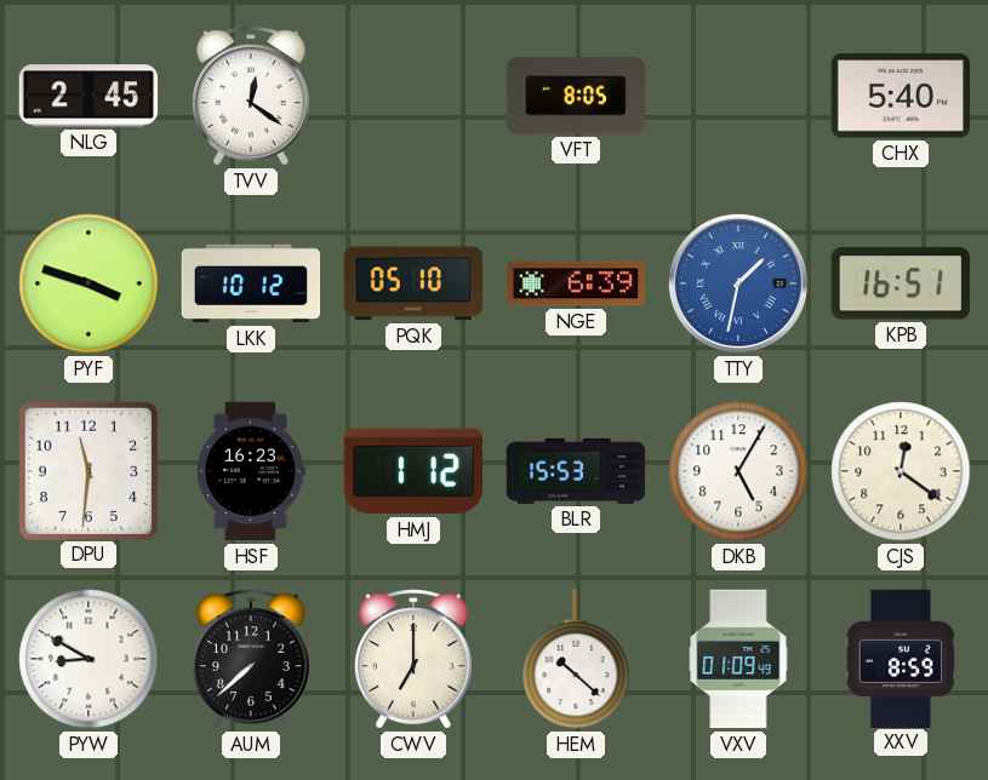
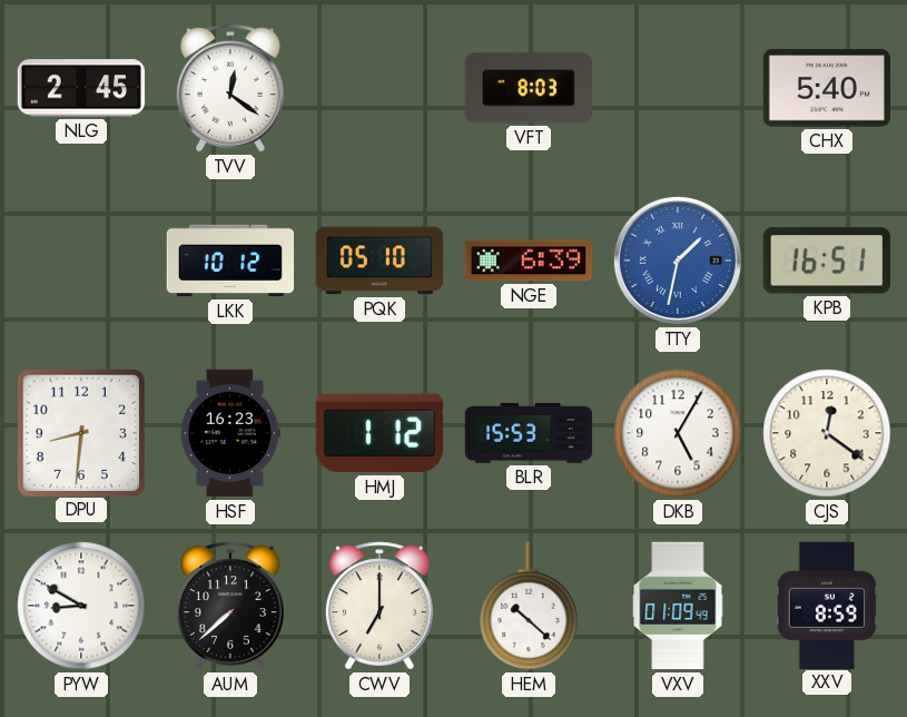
VFT: 8:05 -> 8:03 (528, 88)
PYF: 3:48 -> none (88, 283)
DPU: 11:31 -> 8:31 (80, 432)
